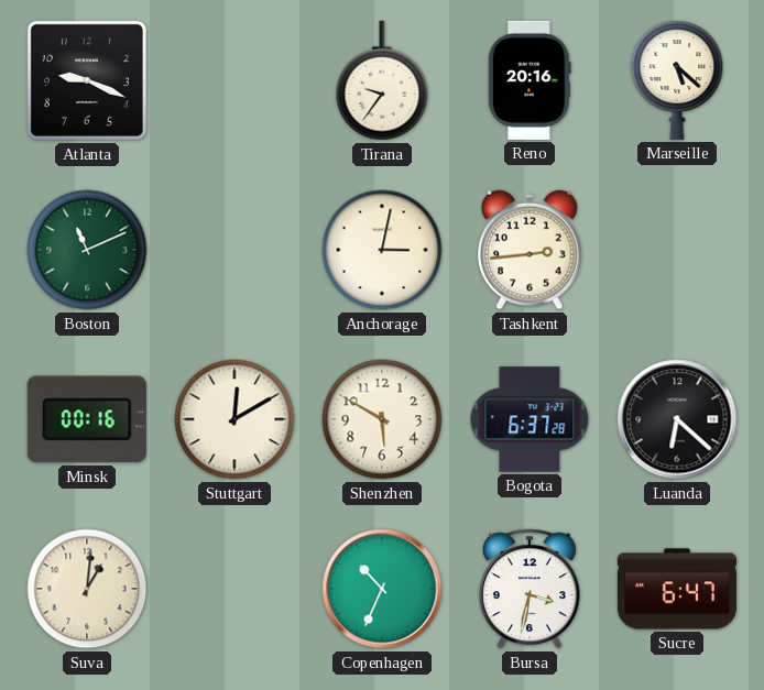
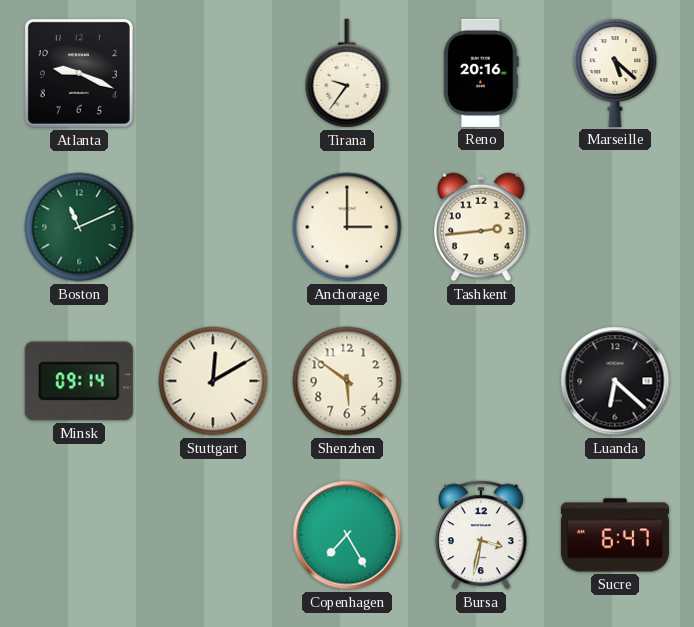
Anchorage: 3:02 -> 3:00 (347, 227)
Minsk: 00:16 -> 09:14 (79, 381)
Shenzhen: 5:50 -> 5:51 (347, 381)
Bogota: 6:37 -> none (530, 419)
Suva: 1:01 -> none (87, 589)
Copenhagen: 10:34 -> 7:25 (347, 535)
